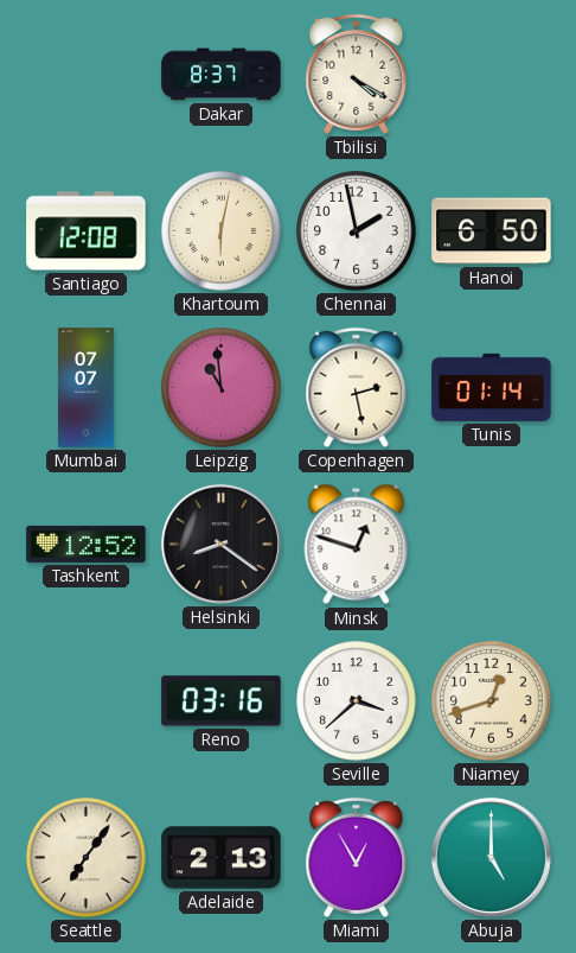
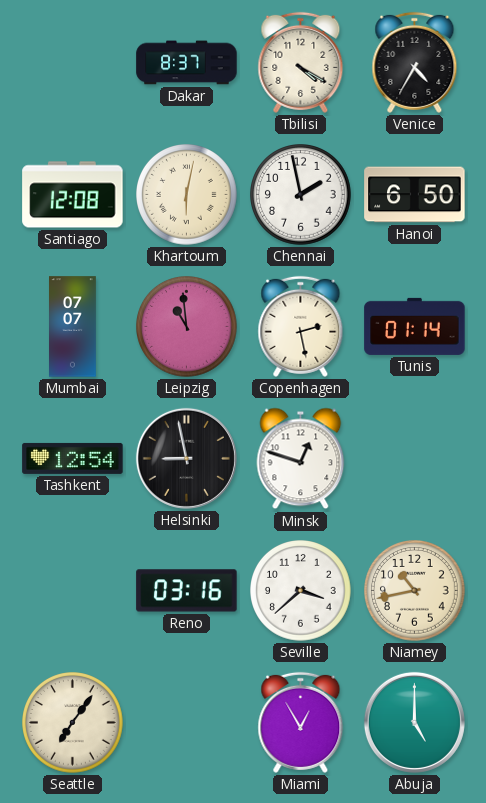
Venice: none -> 4:35 (415, 62)
Tashkent: 12:52 -> 12:54 (73, 458)
Helsinki: 8:21 -> 8:58 (186, 458)
Niamey: 12:42 -> 10:43 (415, 591)
Adelaide: 2:13 -> none (222, 858)
